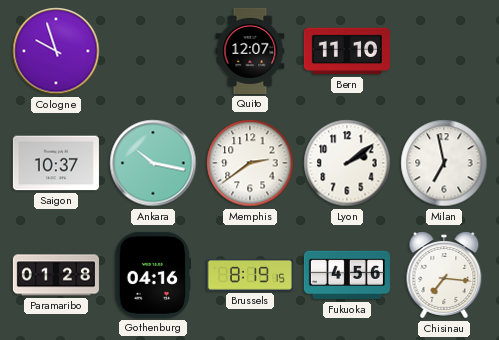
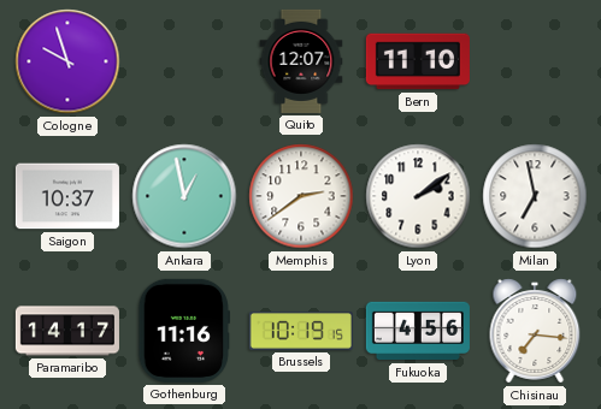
Ankara: 10:17 -> 12:58 (184, 196)
Paramaribo: 01:28 -> 14:17 (67, 331)
Gothenburg: 04:16 -> 11:16 (183, 331)
Brussels: 8:19 -> 10:19 (301, 332)
